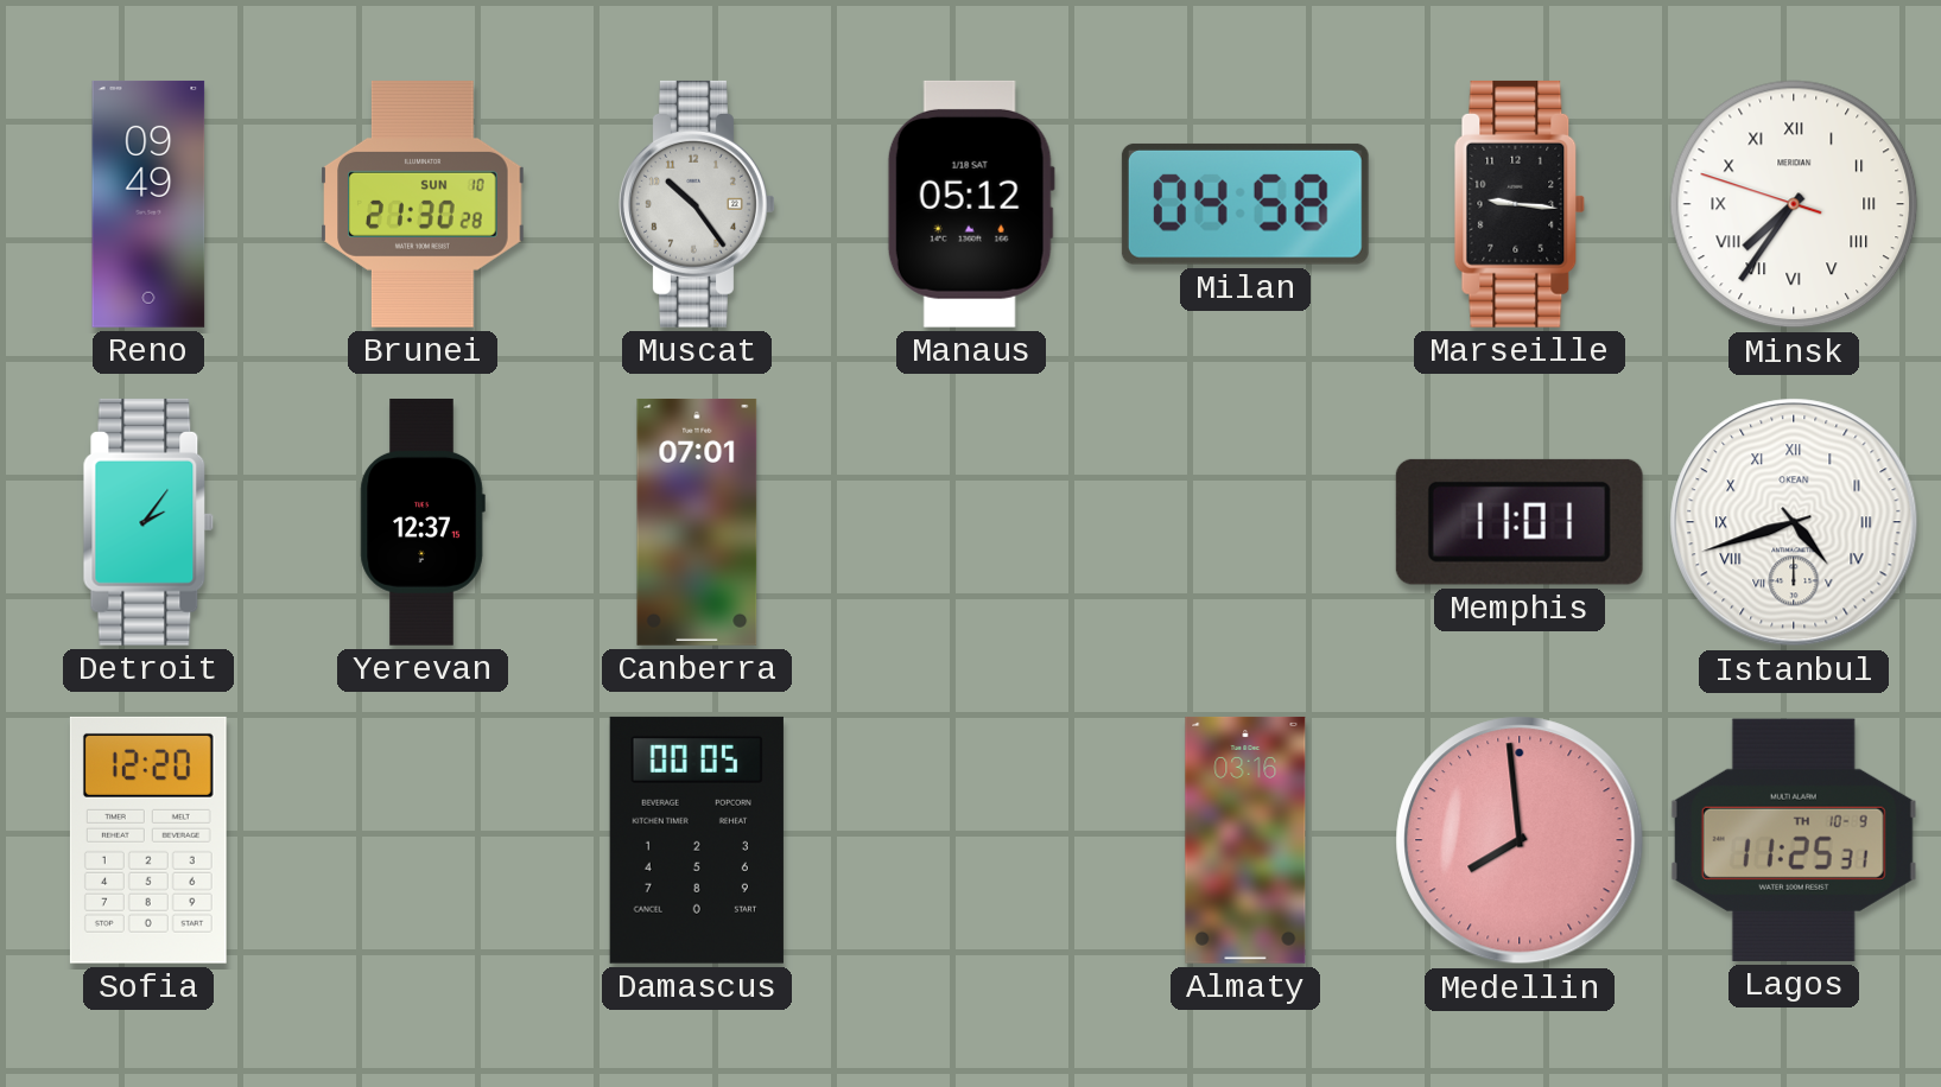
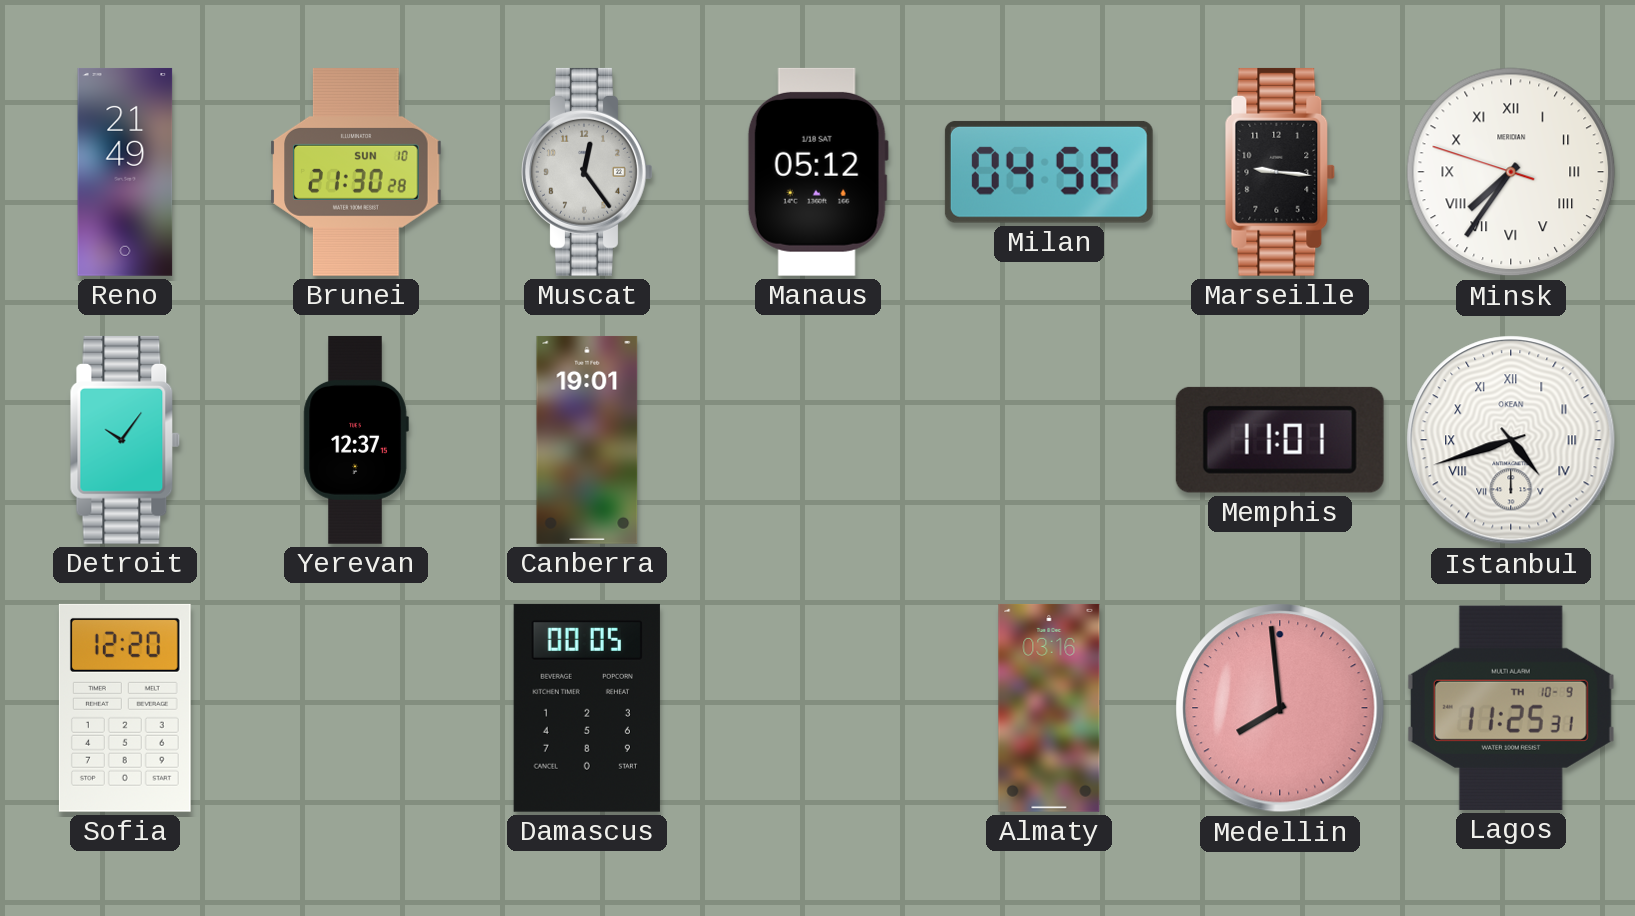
Reno: 09:49 -> 21:49 (125, 172)
Muscat: 10:24 -> 12:24 (587, 172)
Detroit: 2:06 -> 10:06 (125, 440)
Canberra: 07:01 -> 19:01 (587, 440)
